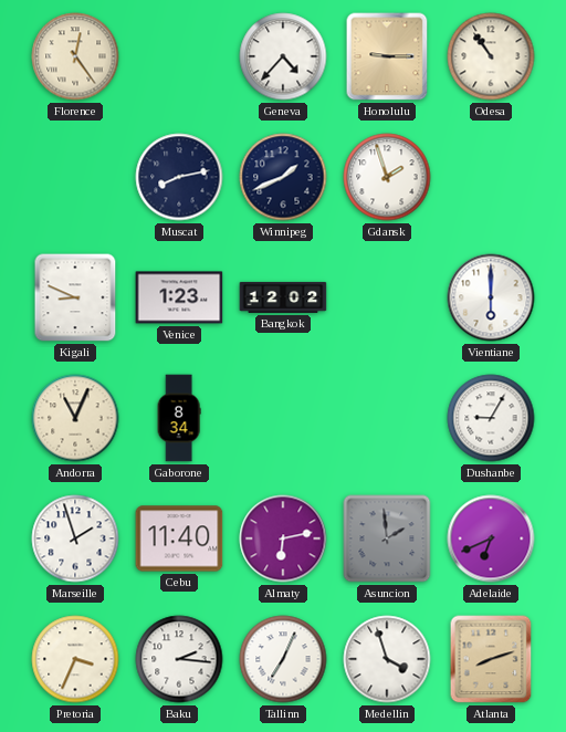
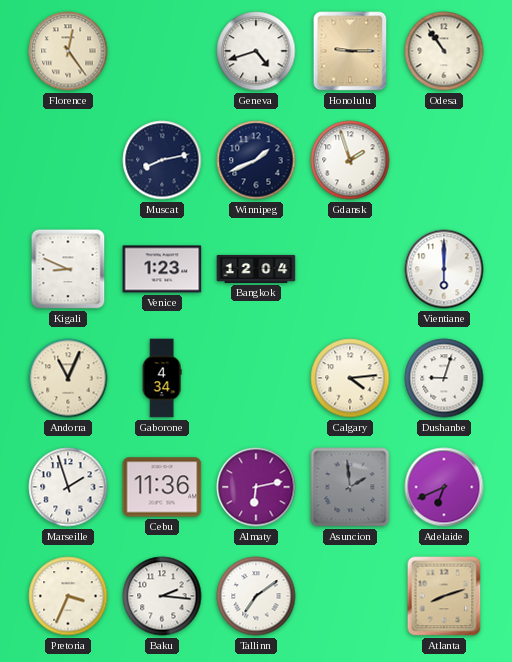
Geneva: 4:37 -> 4:42 (256, 51)
Bangkok: 12:02 -> 12:04 (256, 269)
Gaborone: 8:34 -> 4:34 (162, 378)
Calgary: none -> 4:14 (350, 378)
Dushanbe: 9:05 -> 9:03 (444, 378)
Cebu: 11:40 -> 11:36 (162, 487)
Tallinn: 7:04 -> 7:09 (256, 596)
Medellin: 3:57 -> none (387, 659)
